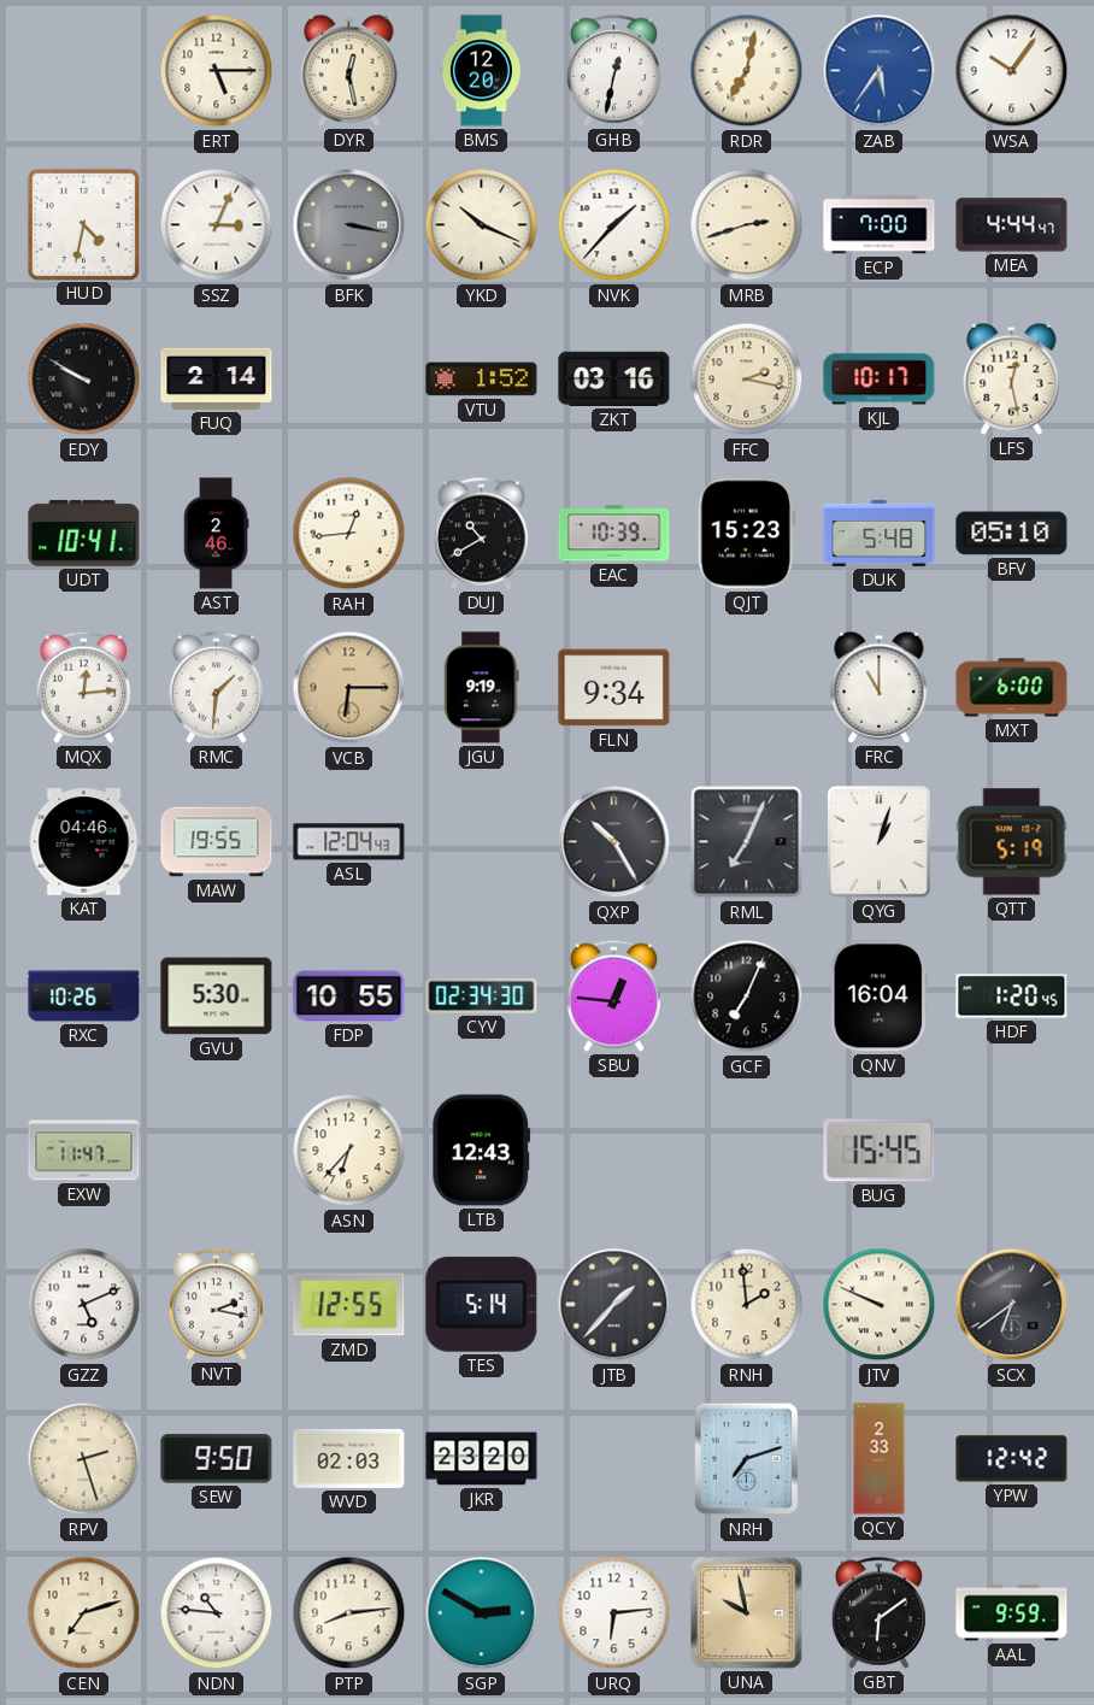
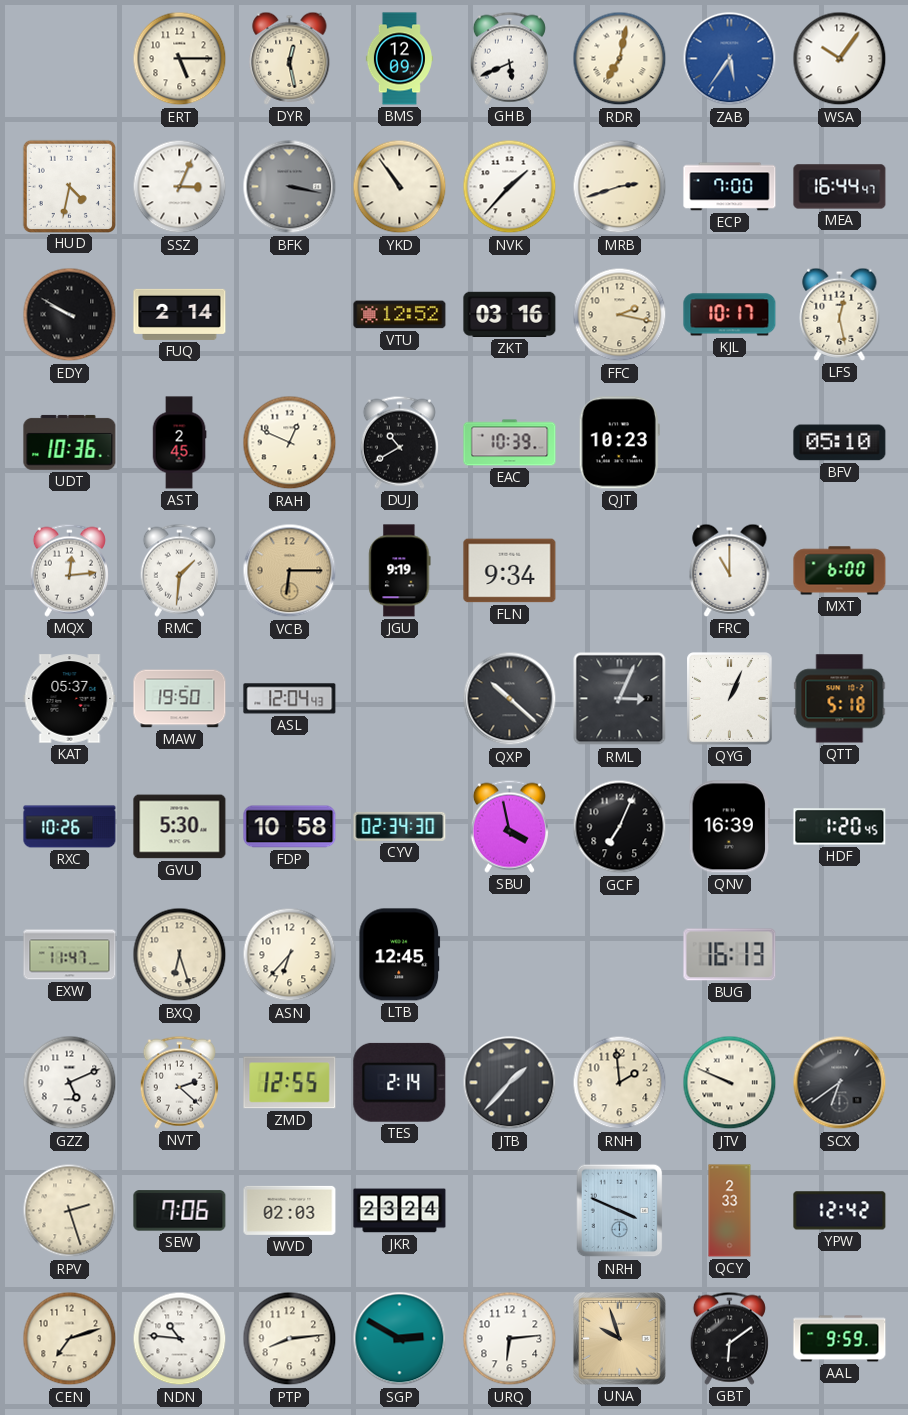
BMS: 12:20 -> 12:09 (399, 59)
GHB: 12:32 -> 5:41 (509, 58)
YKD: 10:19 -> 10:54 (400, 187)
MEA: 4:44 -> 16:44 (840, 187)
VTU: 1:52 -> 12:52 (400, 315)
UDT: 10:41 -> 10:36 (70, 442)
AST: 2:46 -> 2:45 (179, 443)
RAH: 12:44 -> 12:49 (290, 443)
QJT: 15:23 -> 10:23 (619, 443)
DUK: 5:48 -> none (880, 533)
KAT: 04:46 -> 05:37 (70, 699)
MAW: 19:55 -> 19:50 (180, 699)
QXP: 10:25 -> 10:22 (510, 699)
RML: 7:04 -> 3:04 (620, 699)
QYG: 1:03 -> 1:04 (730, 699)
QTT: 5:19 -> 5:18 (840, 699)
FDP: 10:55 -> 10:58 (290, 827)
SBU: 12:46 -> 3:58 (509, 826)
QNV: 16:04 -> 16:39 (729, 827)
BXQ: none -> 6:27 (180, 955)
LTB: 12:43 -> 12:45 (400, 955)
BUG: 15:45 -> 16:13 (730, 955)
NVT: 2:17 -> 2:22 (179, 1082)
TES: 5:14 -> 2:14 (400, 1082)
SEW: 9:50 -> 7:06 (180, 1211)
JKR: 23:20 -> 23:24 (400, 1211)
NRH: 7:12 -> 3:49 (620, 1211)
UNA: 9:58 -> 9:57 (620, 1339)
